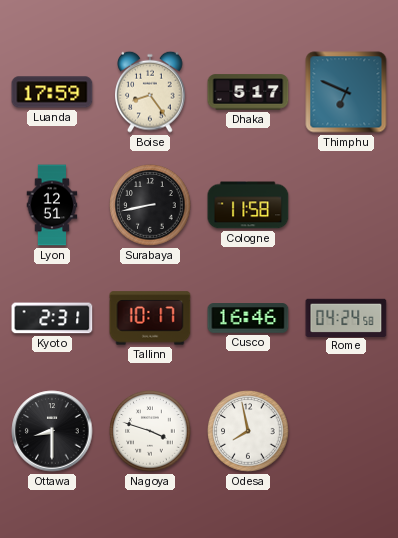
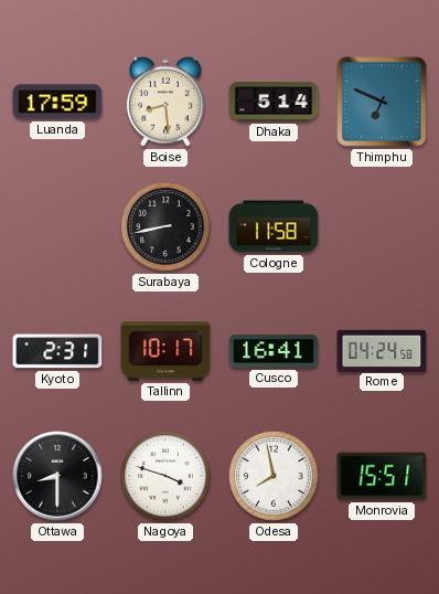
Boise: 8:24 -> 8:29 (165, 102)
Dhaka: 5:17 -> 5:14 (274, 102)
Lyon: 12:51 -> none (52, 205)
Cusco: 16:46 -> 16:41 (274, 351)
Monrovia: none -> 15:51 (382, 476)
